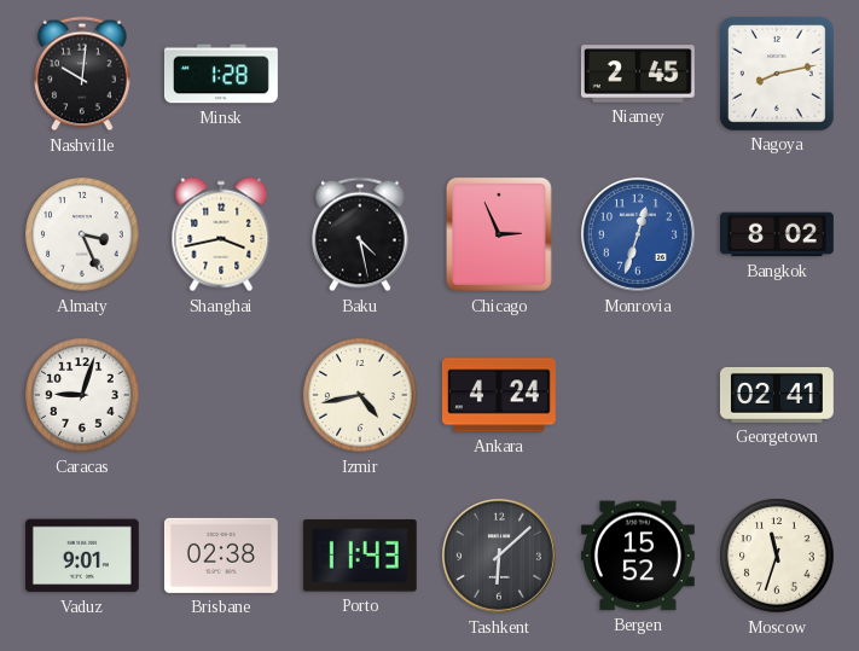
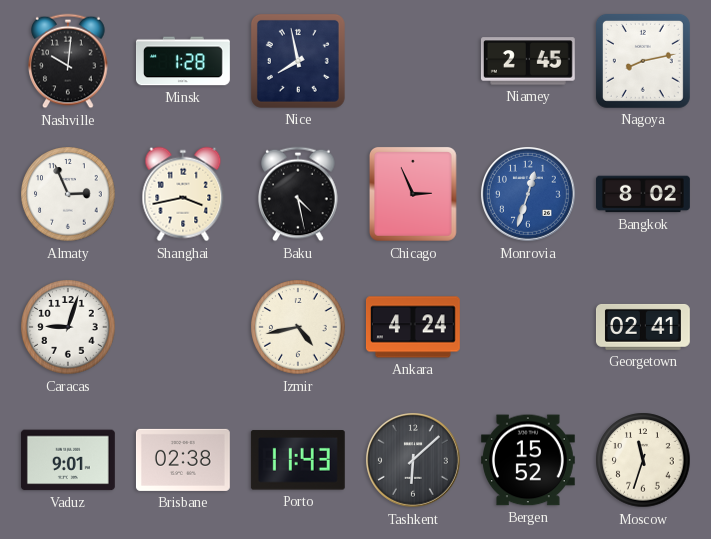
Nice: none -> 7:58 (298, 61)
Almaty: 3:26 -> 2:56 (68, 194)
